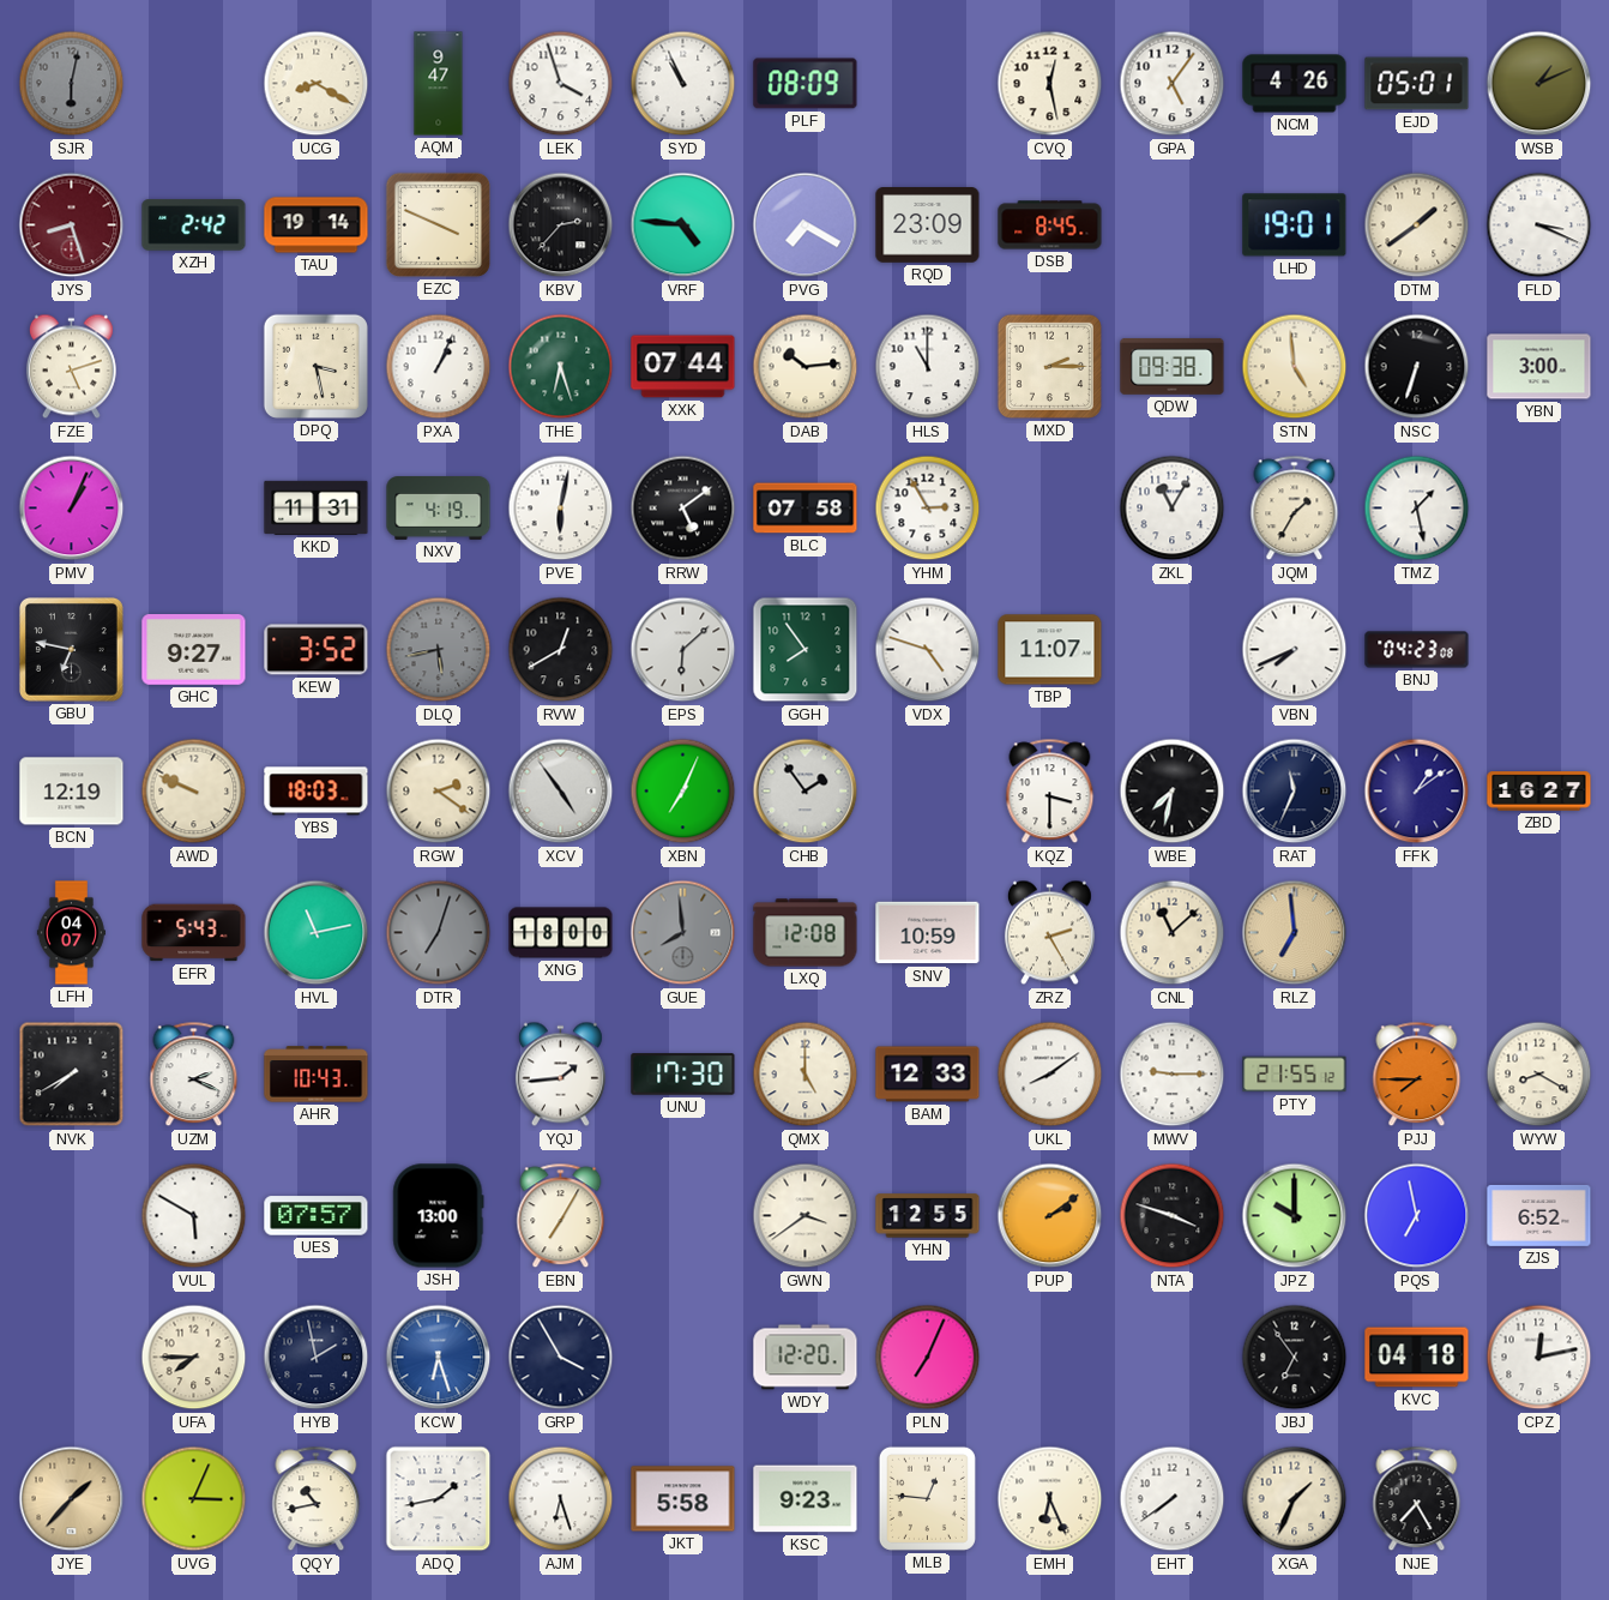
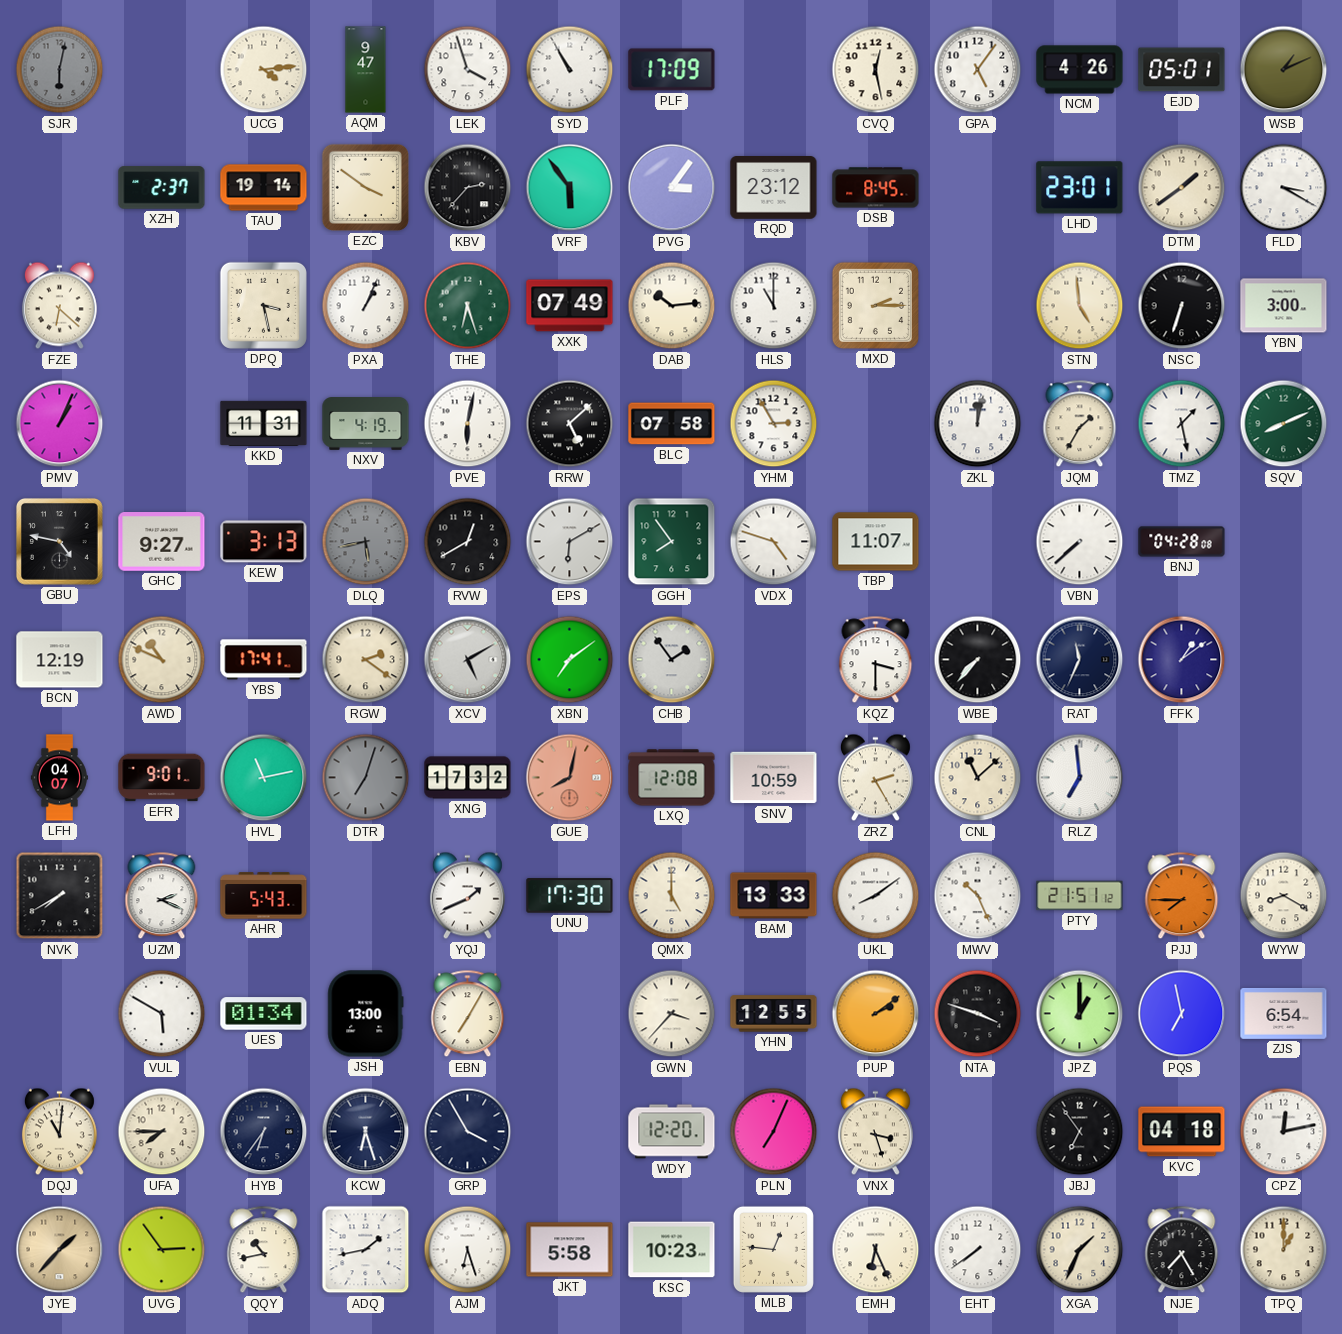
UCG: 8:20 -> 4:14 (264, 70)
SYD: 10:56 -> 10:55 (570, 70)
PLF: 08:09 -> 17:09 (672, 70)
JYS: 8:27 -> none (72, 225)
XZH: 2:42 -> 2:37 (162, 188)
EZC: 3:49 -> 3:51 (365, 187)
VRF: 4:46 -> 5:54 (570, 188)
PVG: 7:20 -> 3:06 (672, 188)
RQD: 23:09 -> 23:12 (774, 188)
LHD: 19:01 -> 23:01 (1080, 188)
FLD: 3:19 -> 3:20 (1284, 188)
FZE: 5:12 -> 6:22 (59, 306)
XXK: 07:44 -> 07:49 (570, 306)
QDW: 09:38 -> none (1173, 367)
RRW: 5:09 -> 5:08 (570, 424)
ZKL: 11:05 -> 12:02 (978, 424)
SQV: none -> 8:11 (1284, 424)
GBU: 6:47 -> 4:47 (59, 541)
KEW: 3:52 -> 3:13 (264, 542)
EPS: 6:08 -> 6:10 (570, 542)
VBN: 7:41 -> 7:38 (1080, 542)
BNJ: 04:23 -> 04:28 (1182, 542)
AWD: 9:49 -> 10:49 (162, 660)
YBS: 18:03 -> 17:41 (264, 660)
XCV: 4:54 -> 5:10 (468, 660)
XBN: 7:04 -> 7:09 (570, 660)
WBE: 7:32 -> 7:37 (978, 660)
ZBD: 16:27 -> none (1539, 792)
EFR: 5:43 -> 9:01 (162, 778)
XNG: 18:00 -> 17:32 (468, 778)
GUE: 7:59 -> 8:02 (570, 778)
GUE dial: grey -> salmon (570, 778)
RLZ dial: champagne -> white (1080, 778)
AHR: 10:43 -> 5:43 (264, 896)
YQJ: 1:44 -> 1:41 (467, 896)
BAM: 12:33 -> 13:33 (774, 896)
MWV: 9:15 -> 10:26 (978, 896)
PTY: 21:55 -> 21:51 (1080, 896)
UES: 07:57 -> 01:34 (264, 1014)
GWN: 3:39 -> 3:37 (672, 1014)
JPZ: 10:00 -> 1:00 (1080, 1014)
ZJS: 6:52 -> 6:54 (1284, 1014)
DQJ: none -> 11:01 (59, 1132)
HYB: 1:58 -> 6:36 (264, 1132)
KCW dial: blue -> navy (366, 1132)
VNX: none -> 3:27 (875, 1132)
UVG: 3:04 -> 2:54 (162, 1250)
KSC: 9:23 -> 10:23 (672, 1250)
TPQ: none -> 1:00 (1284, 1250)
